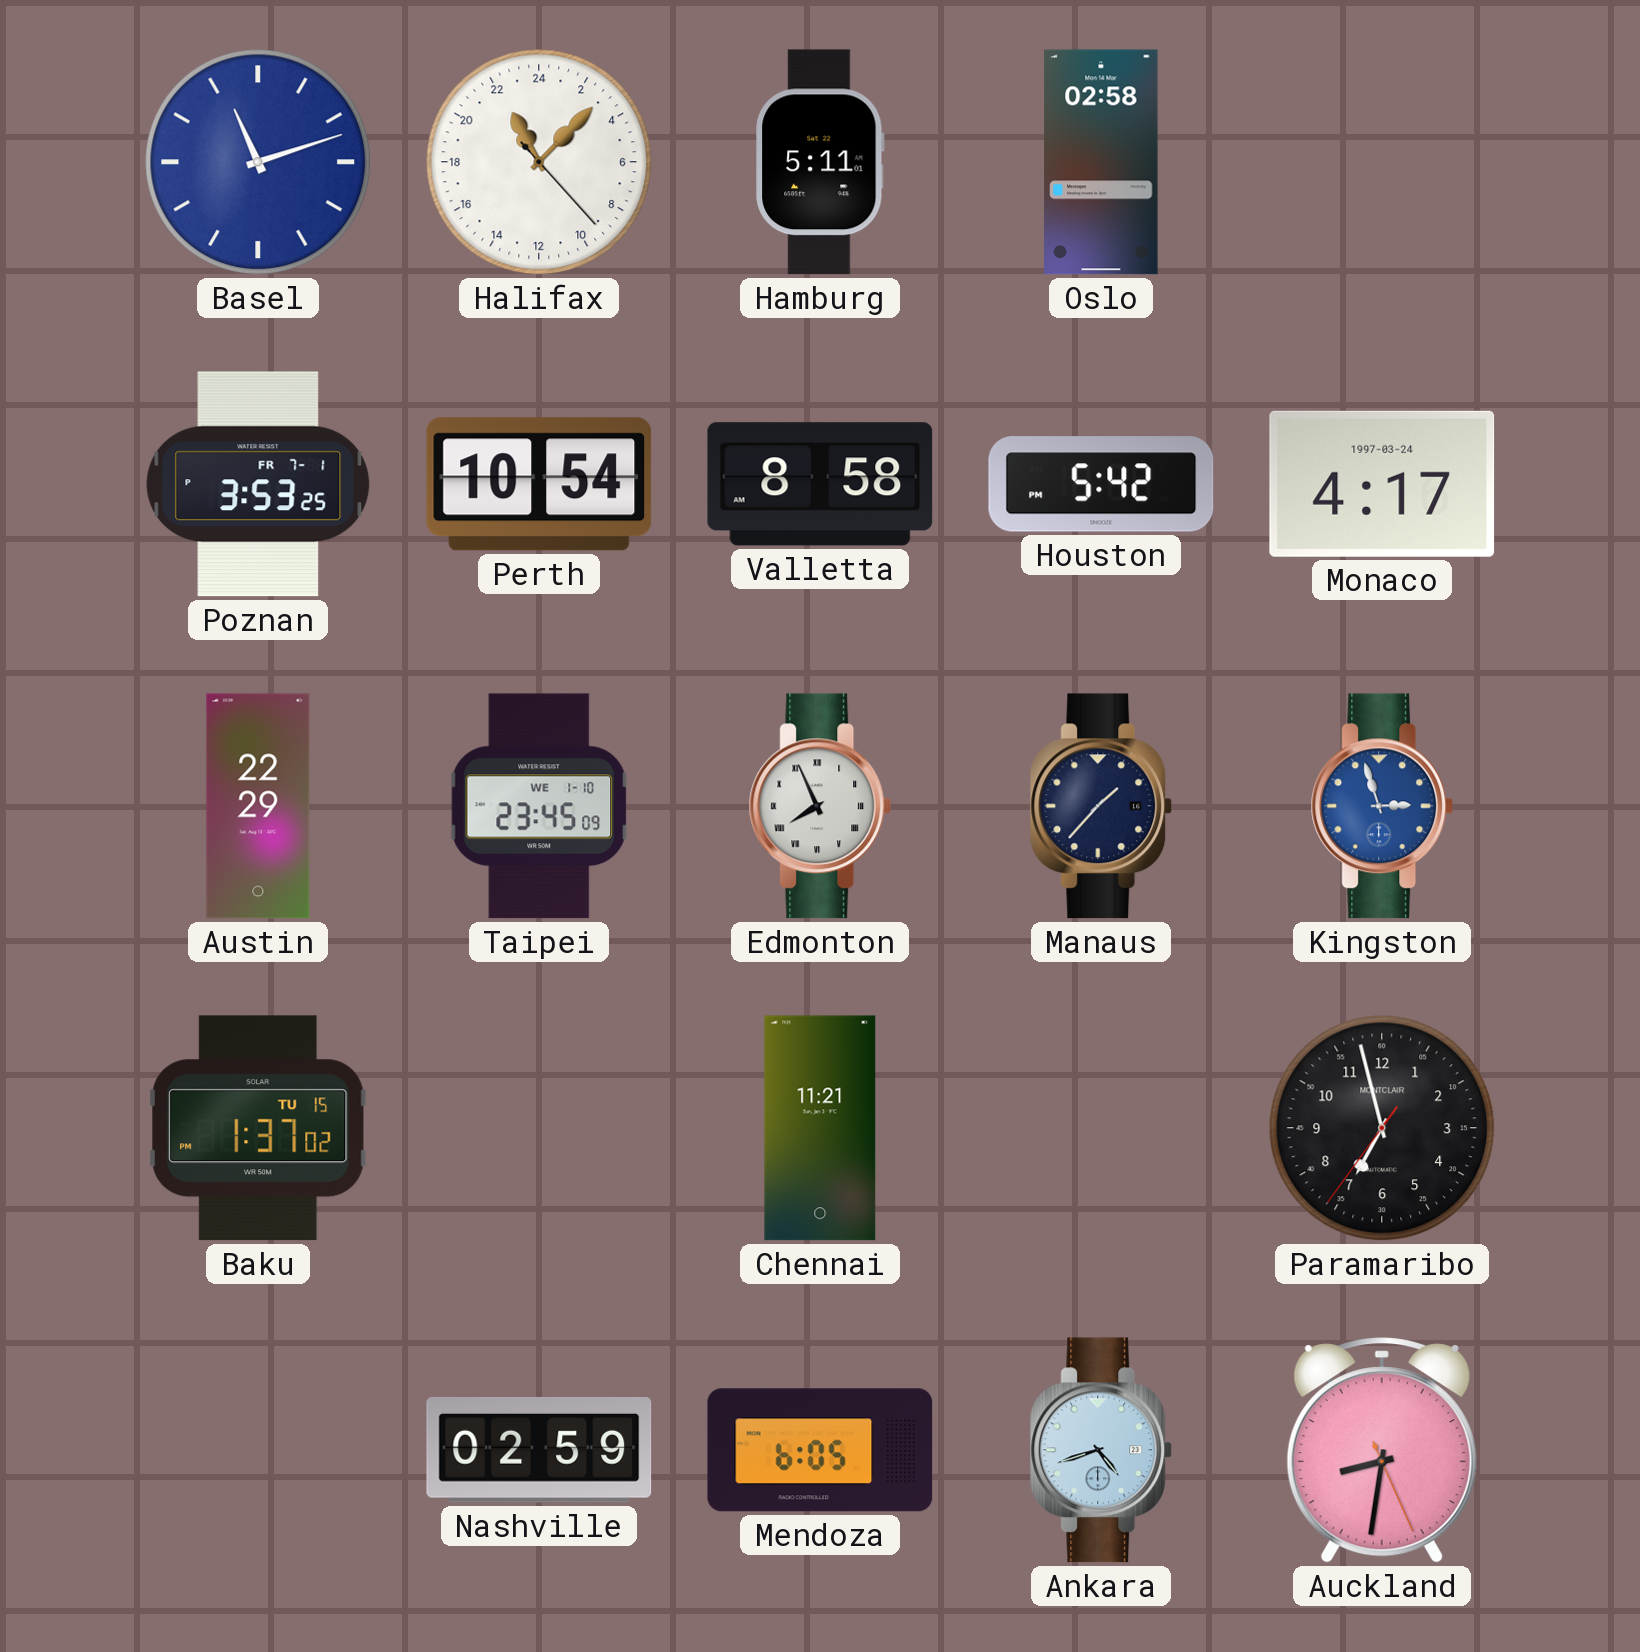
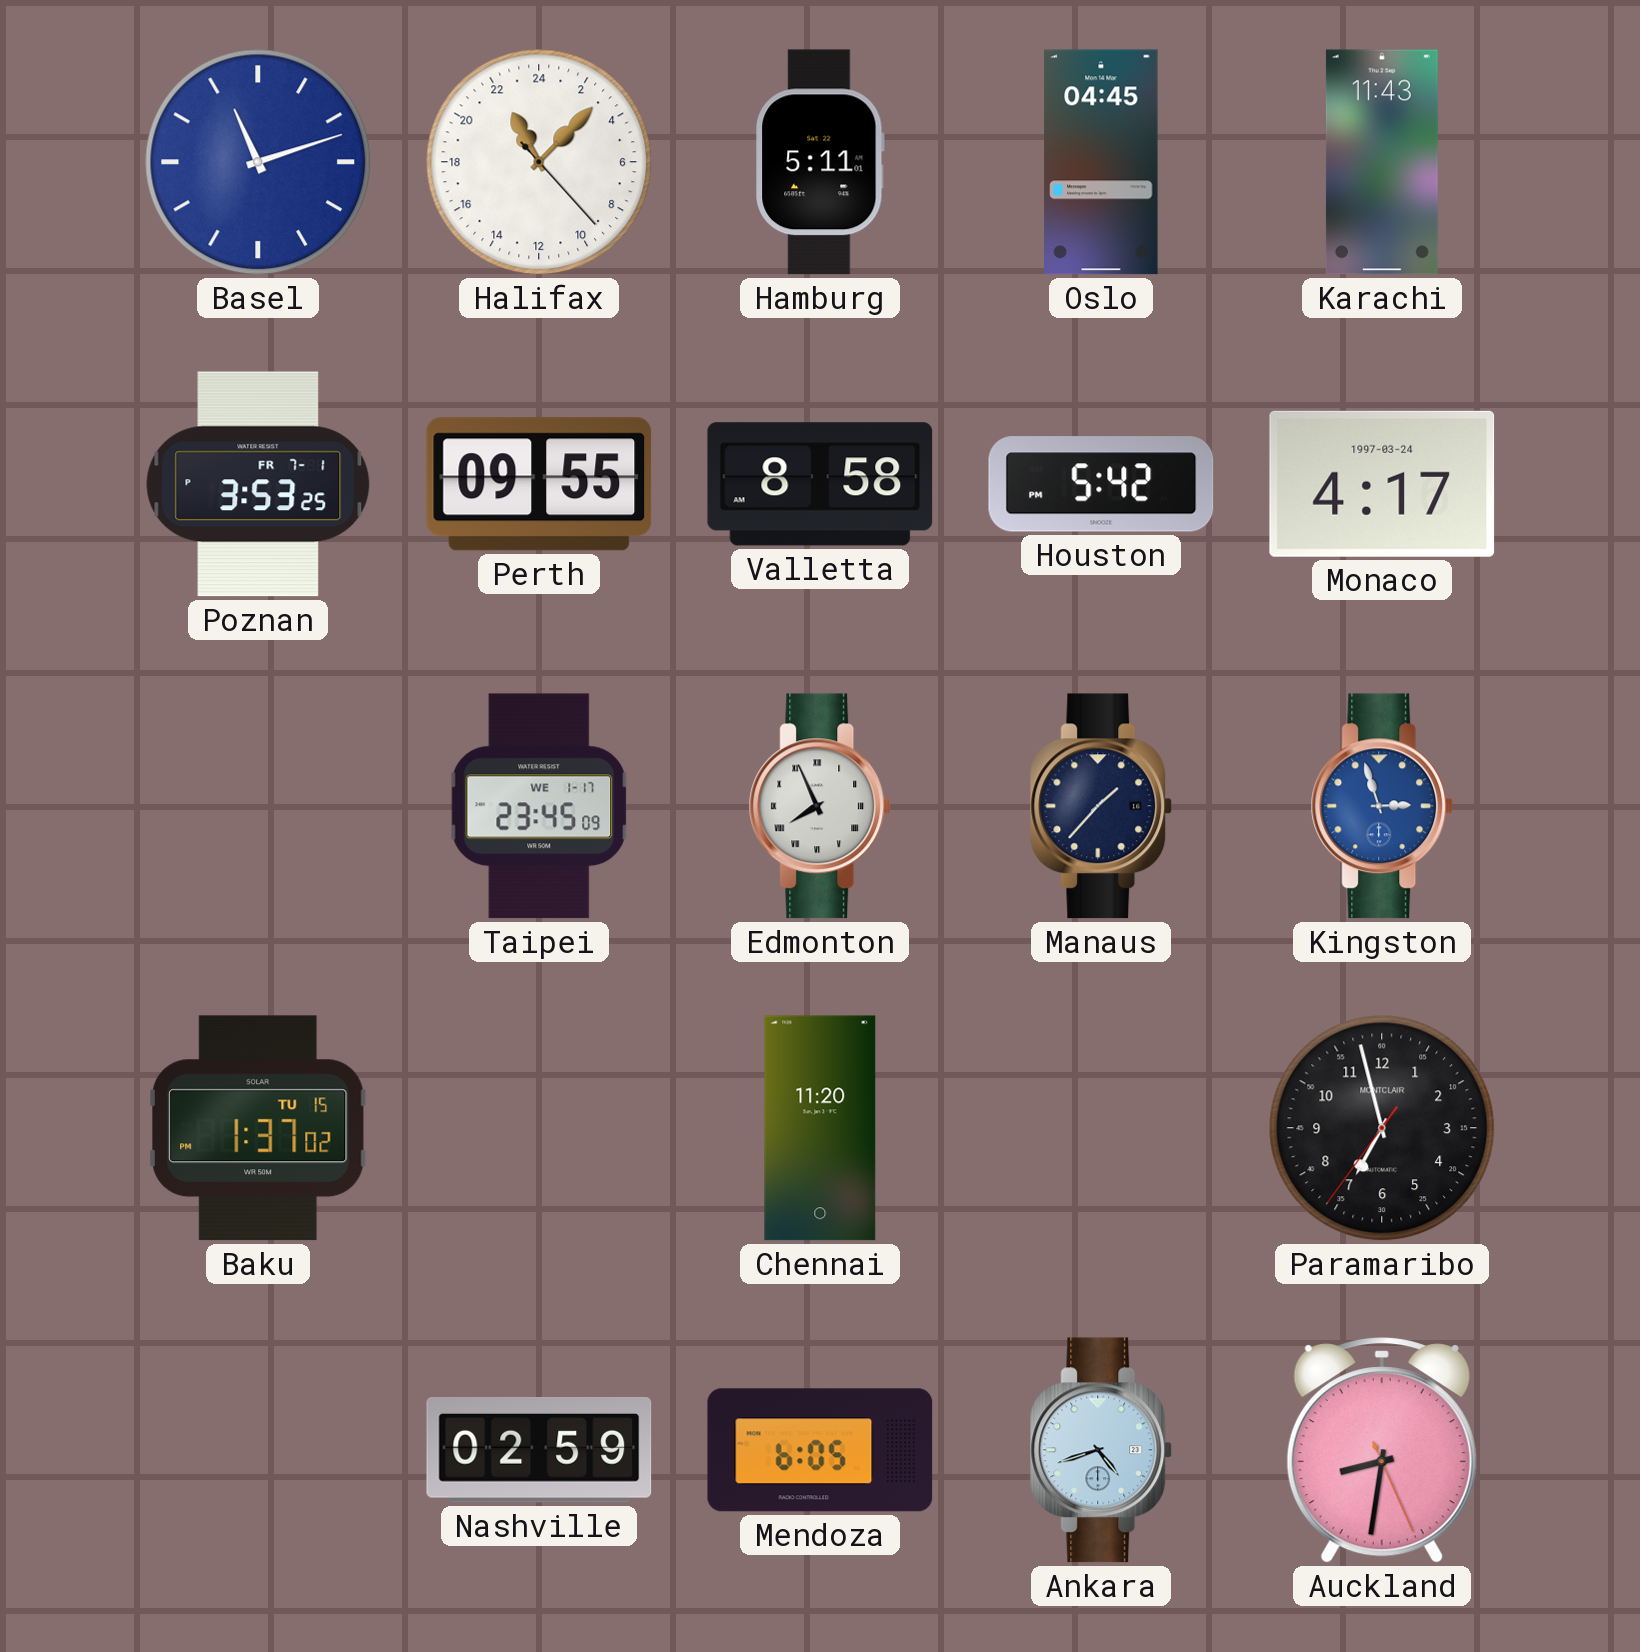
Oslo: 02:58 -> 04:45 (1101, 162)
Karachi: none -> 11:43 (1382, 162)
Perth: 10:54 -> 09:55 (539, 484)
Austin: 22:29 -> none (258, 806)
Taipei date: WE 1-10 -> WE 1-17 (539, 806)
Chennai: 11:21 -> 11:20 (820, 1128)
